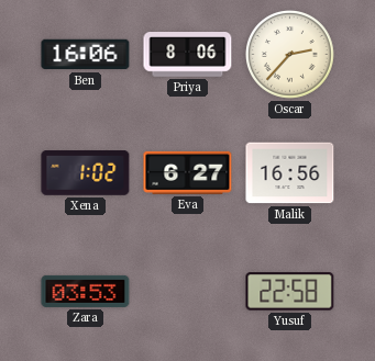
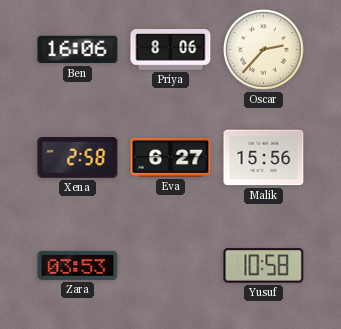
Xena: 1:02 -> 2:58 (78, 158)
Malik: 16:56 -> 15:56 (264, 158)
Yusuf: 22:58 -> 10:58 (264, 266)
